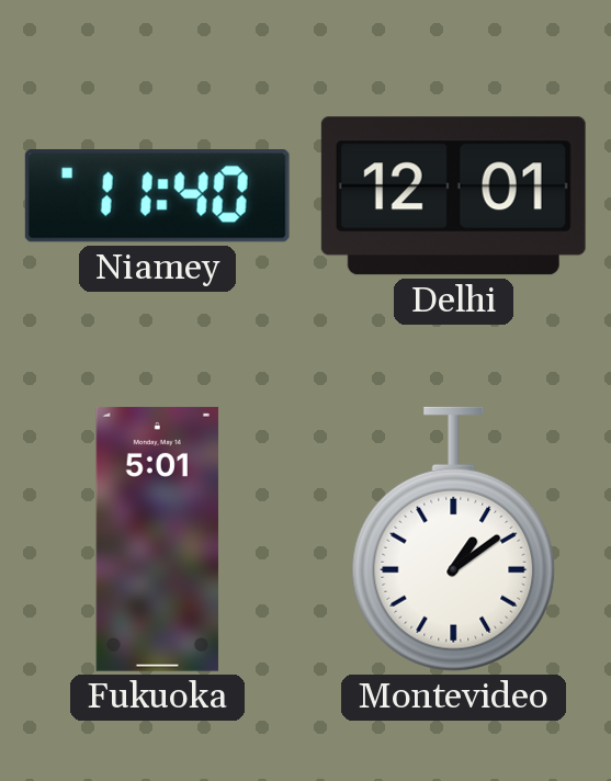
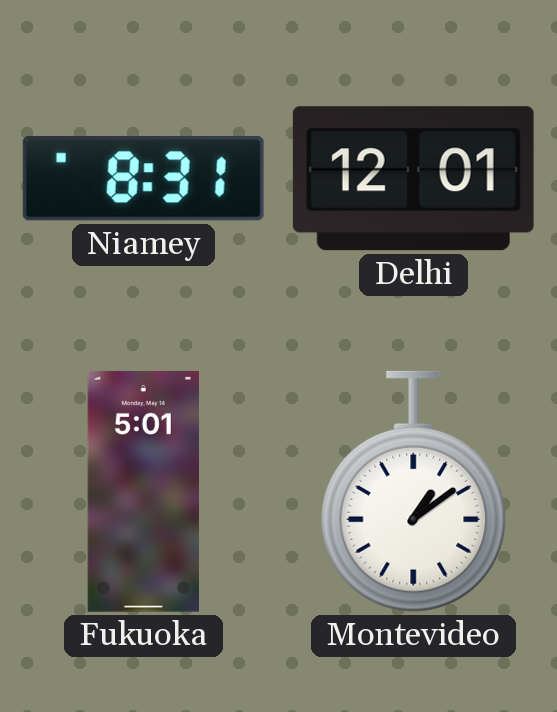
Niamey: 11:40 -> 8:31 (143, 179)
